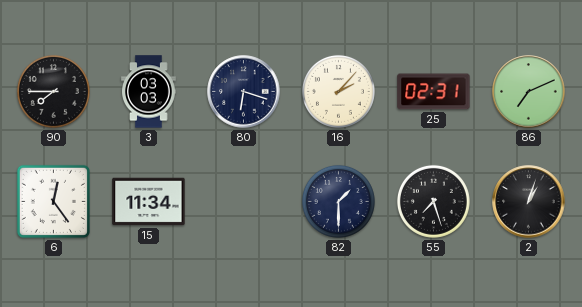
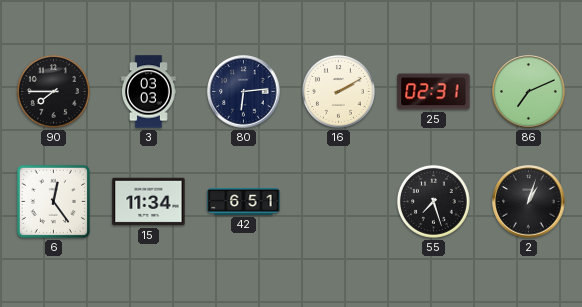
80: 6:18 -> 6:14 (244, 92)
16: 2:07 -> 2:10 (338, 91)
42: none -> 6:51 (244, 201)
82: 1:30 -> none (338, 201)
